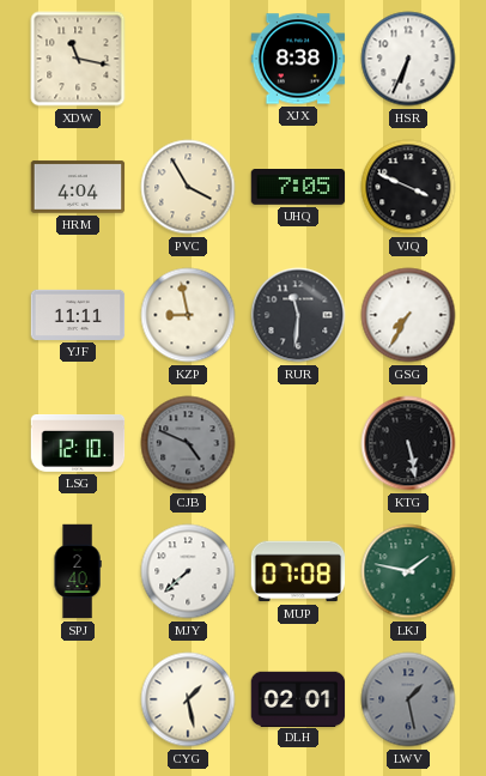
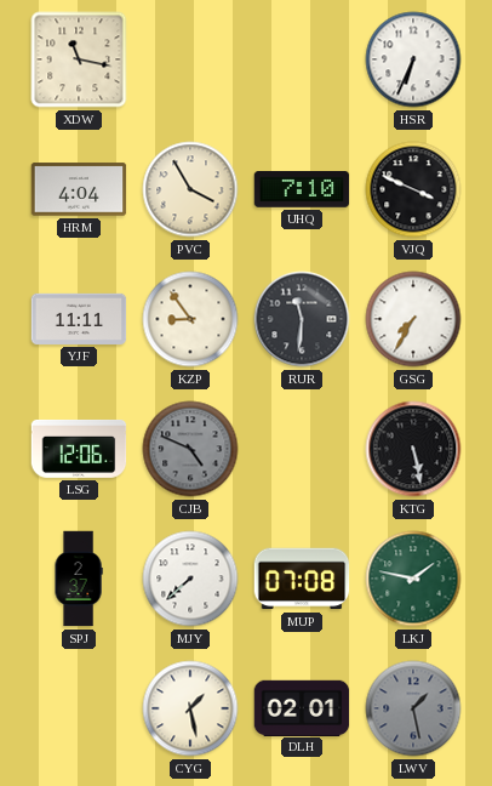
XJX: 8:38 -> none (298, 59)
UHQ: 7:05 -> 7:10 (302, 189)
KZP: 8:58 -> 8:54 (190, 319)
LSG: 12:10 -> 12:06 (79, 450)
SPJ: 2:40 -> 2:37 (79, 579)
